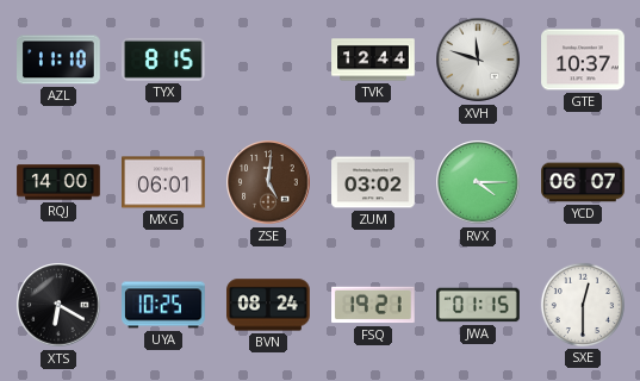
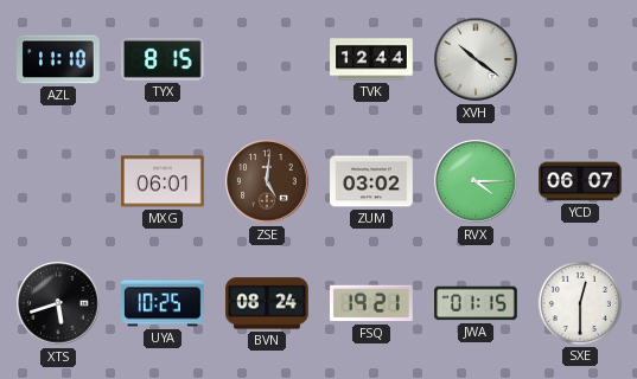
XVH: 11:48 -> 10:21 (476, 59)
GTE: 10:37 -> none (583, 60)
RQJ: 14:00 -> none (58, 182)
XTS: 6:20 -> 5:42 (58, 303)
